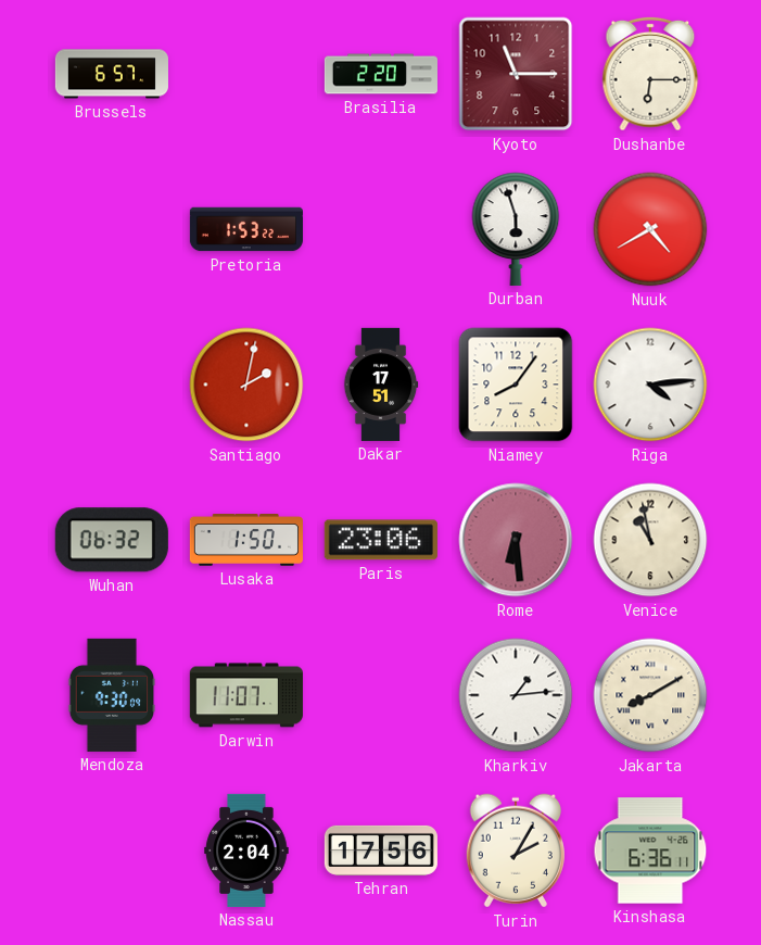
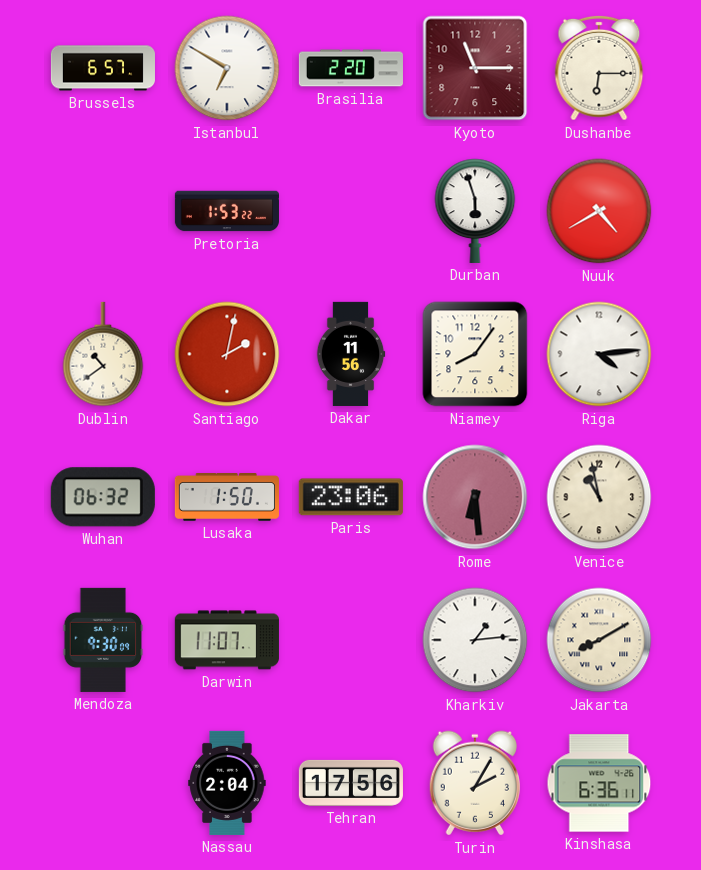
Istanbul: none -> 6:50 (227, 68)
Dublin: none -> 10:39 (103, 354)
Dakar: 17:51 -> 11:56 (351, 354)
